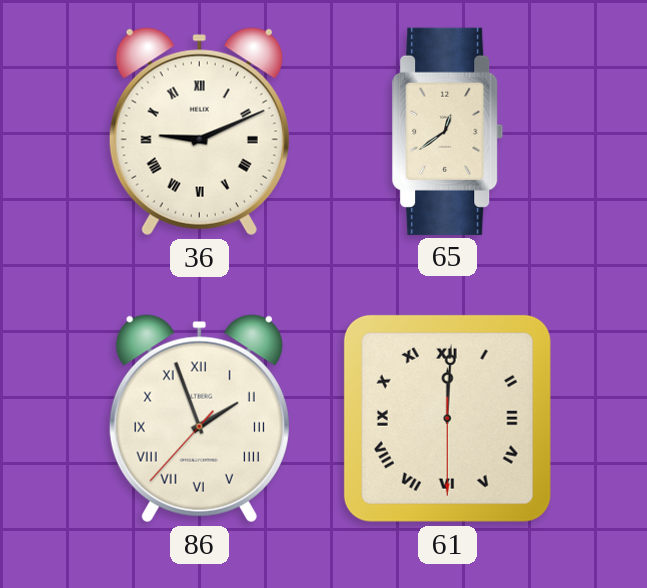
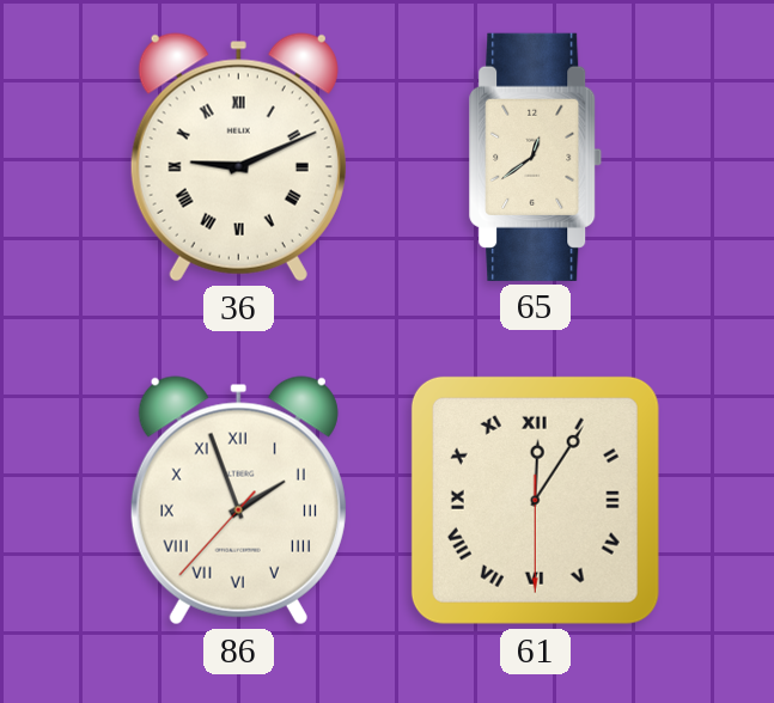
61: 12:00 -> 12:05 (535, 500)
